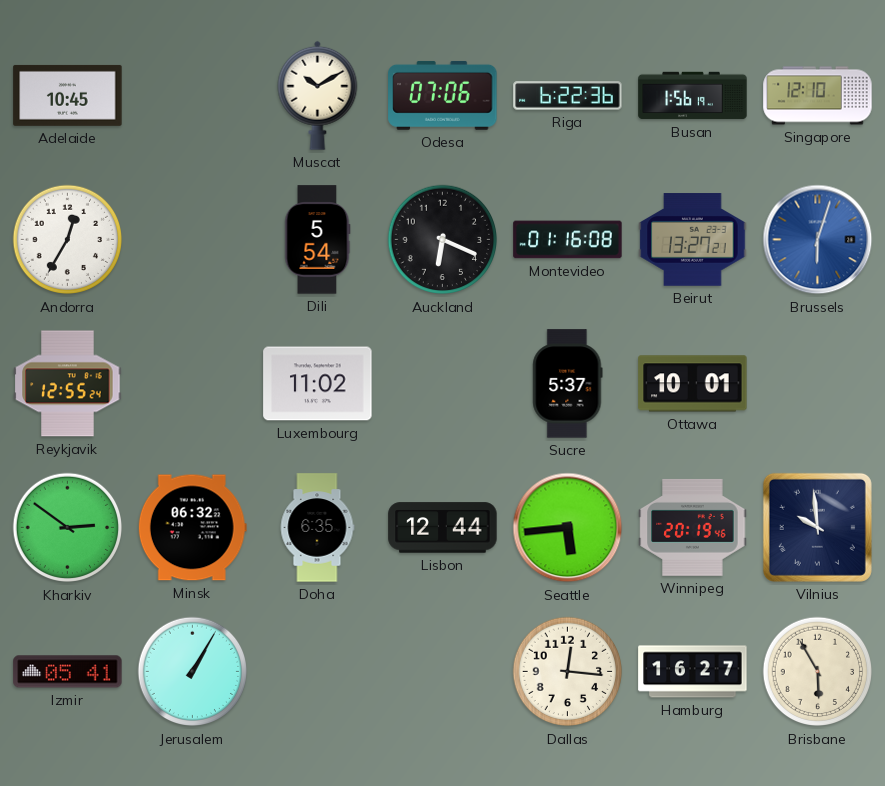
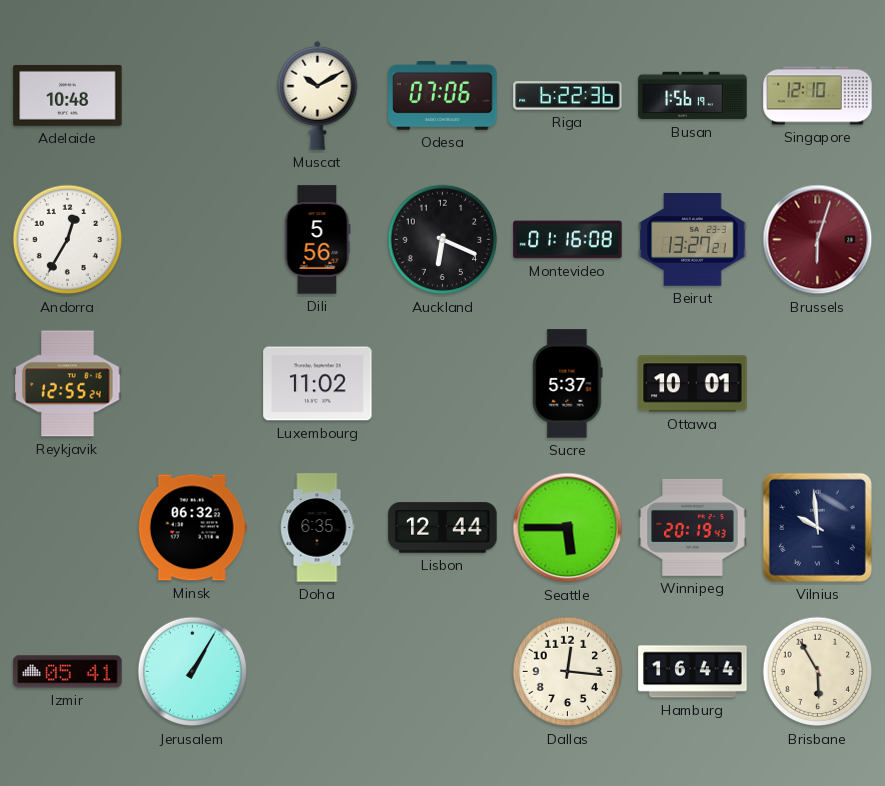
Adelaide: 10:45 -> 10:48 (68, 95)
Dili: 5:54 -> 5:56 (317, 240)
Brussels dial: blue -> burgundy (818, 240)
Kharkiv: 2:51 -> none (68, 528)
Seattle: 5:44 -> 5:45 (568, 528)
Winnipeg: 20:19:46 -> 20:19:43 (693, 527)
Hamburg: 16:27 -> 16:44 (693, 672)
